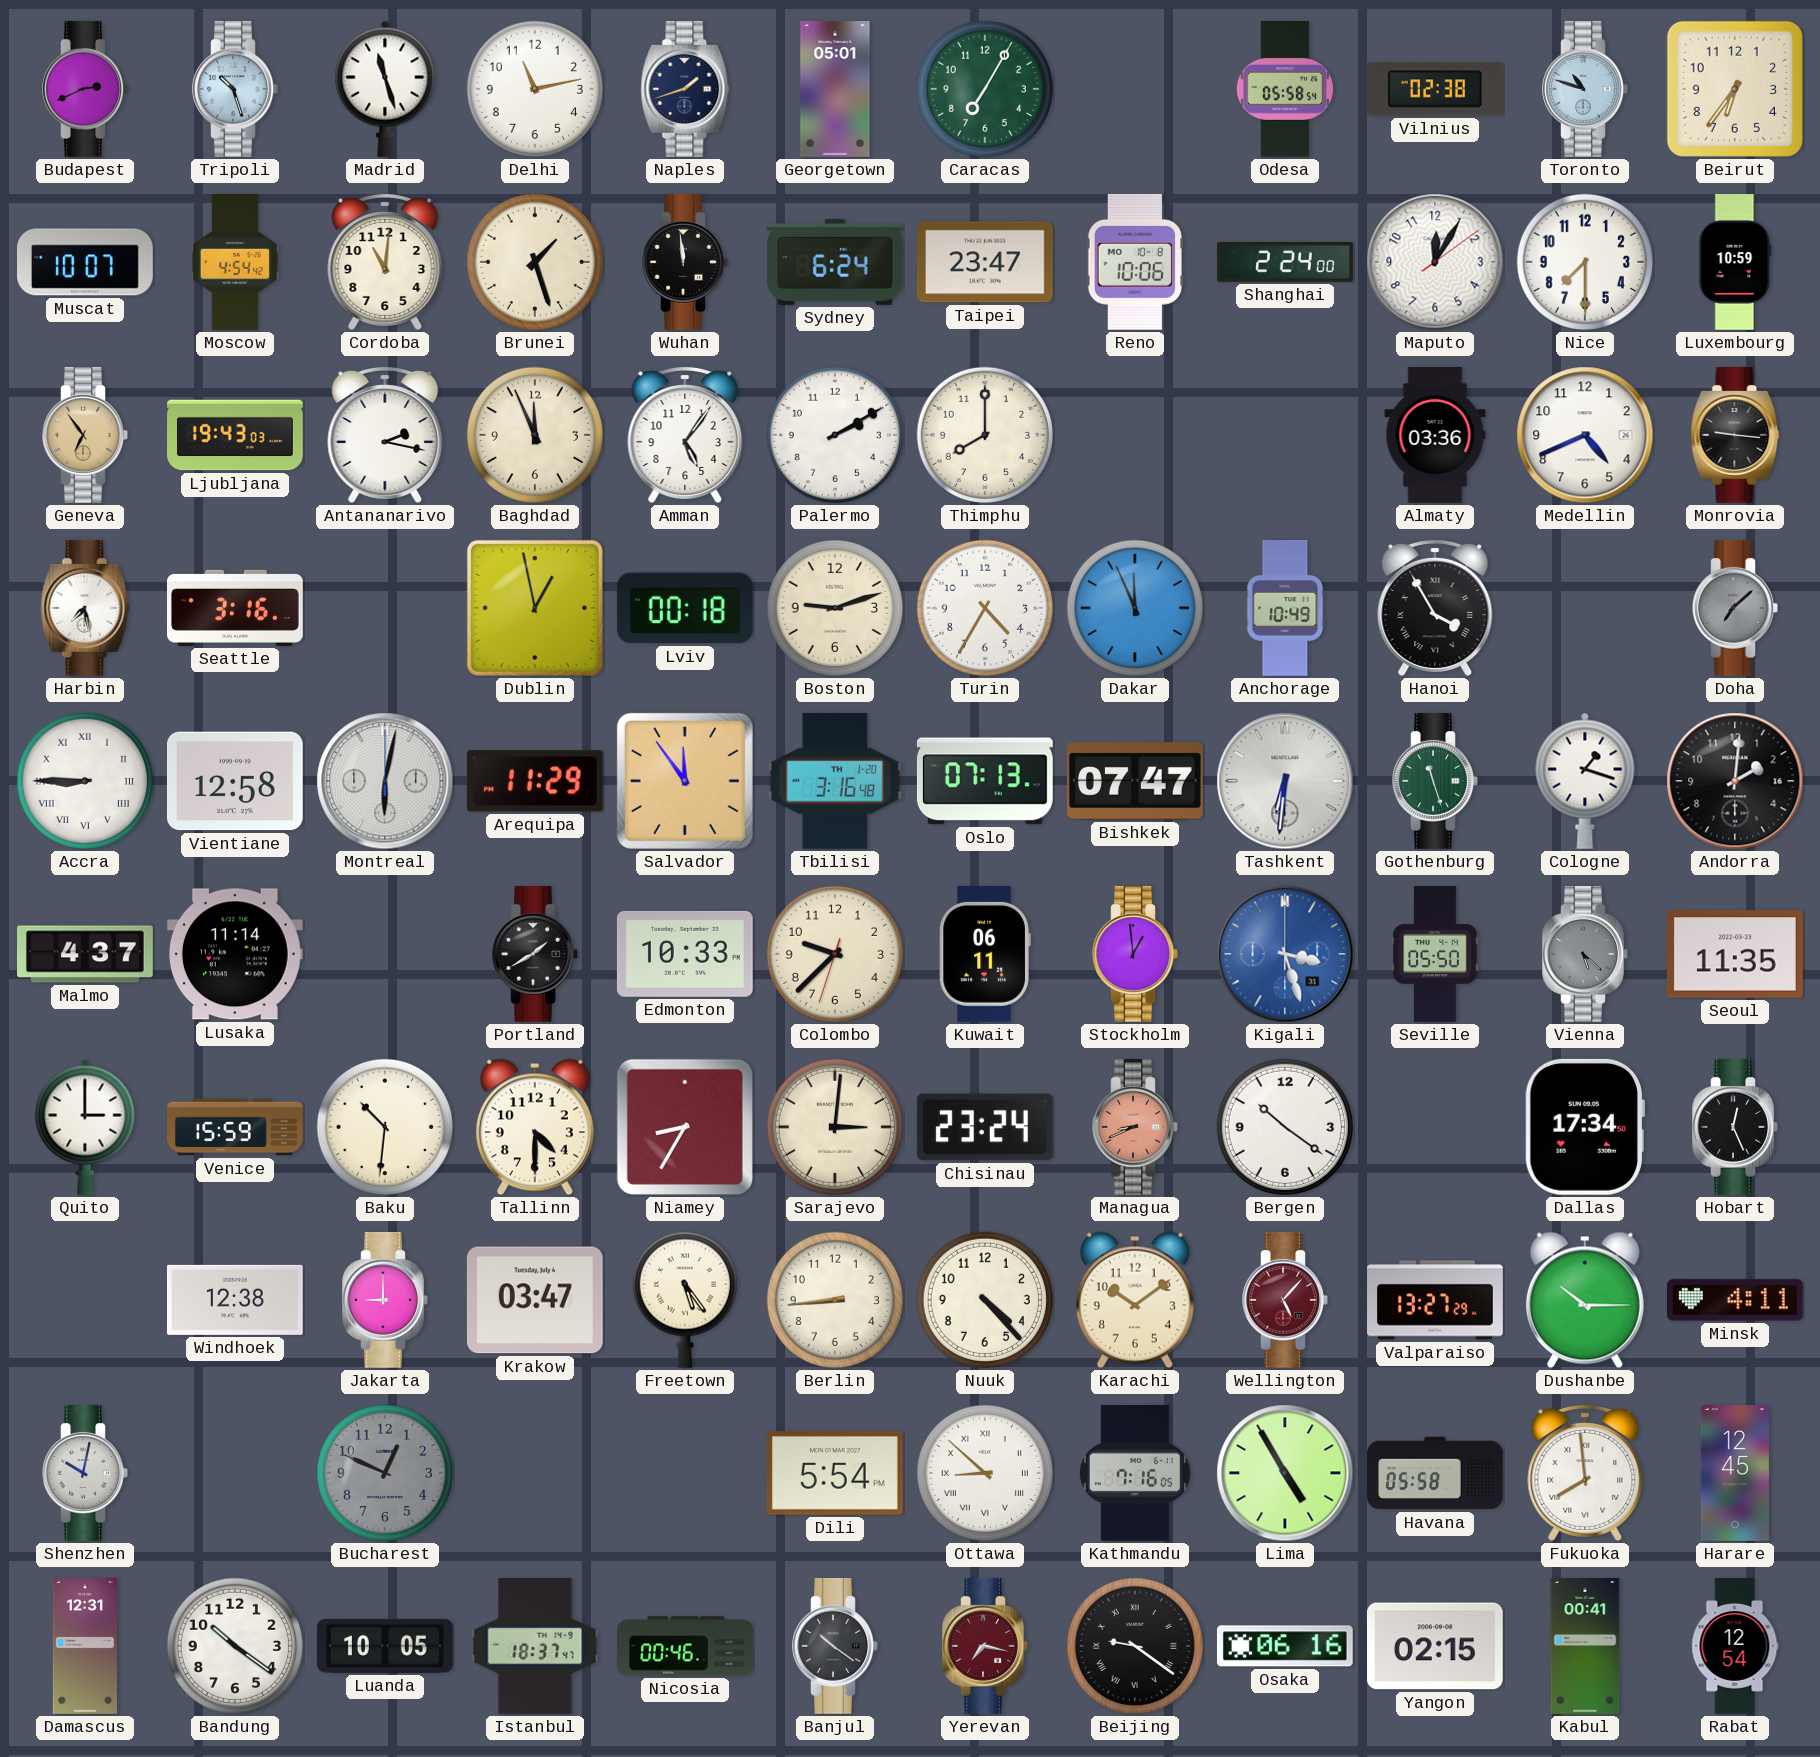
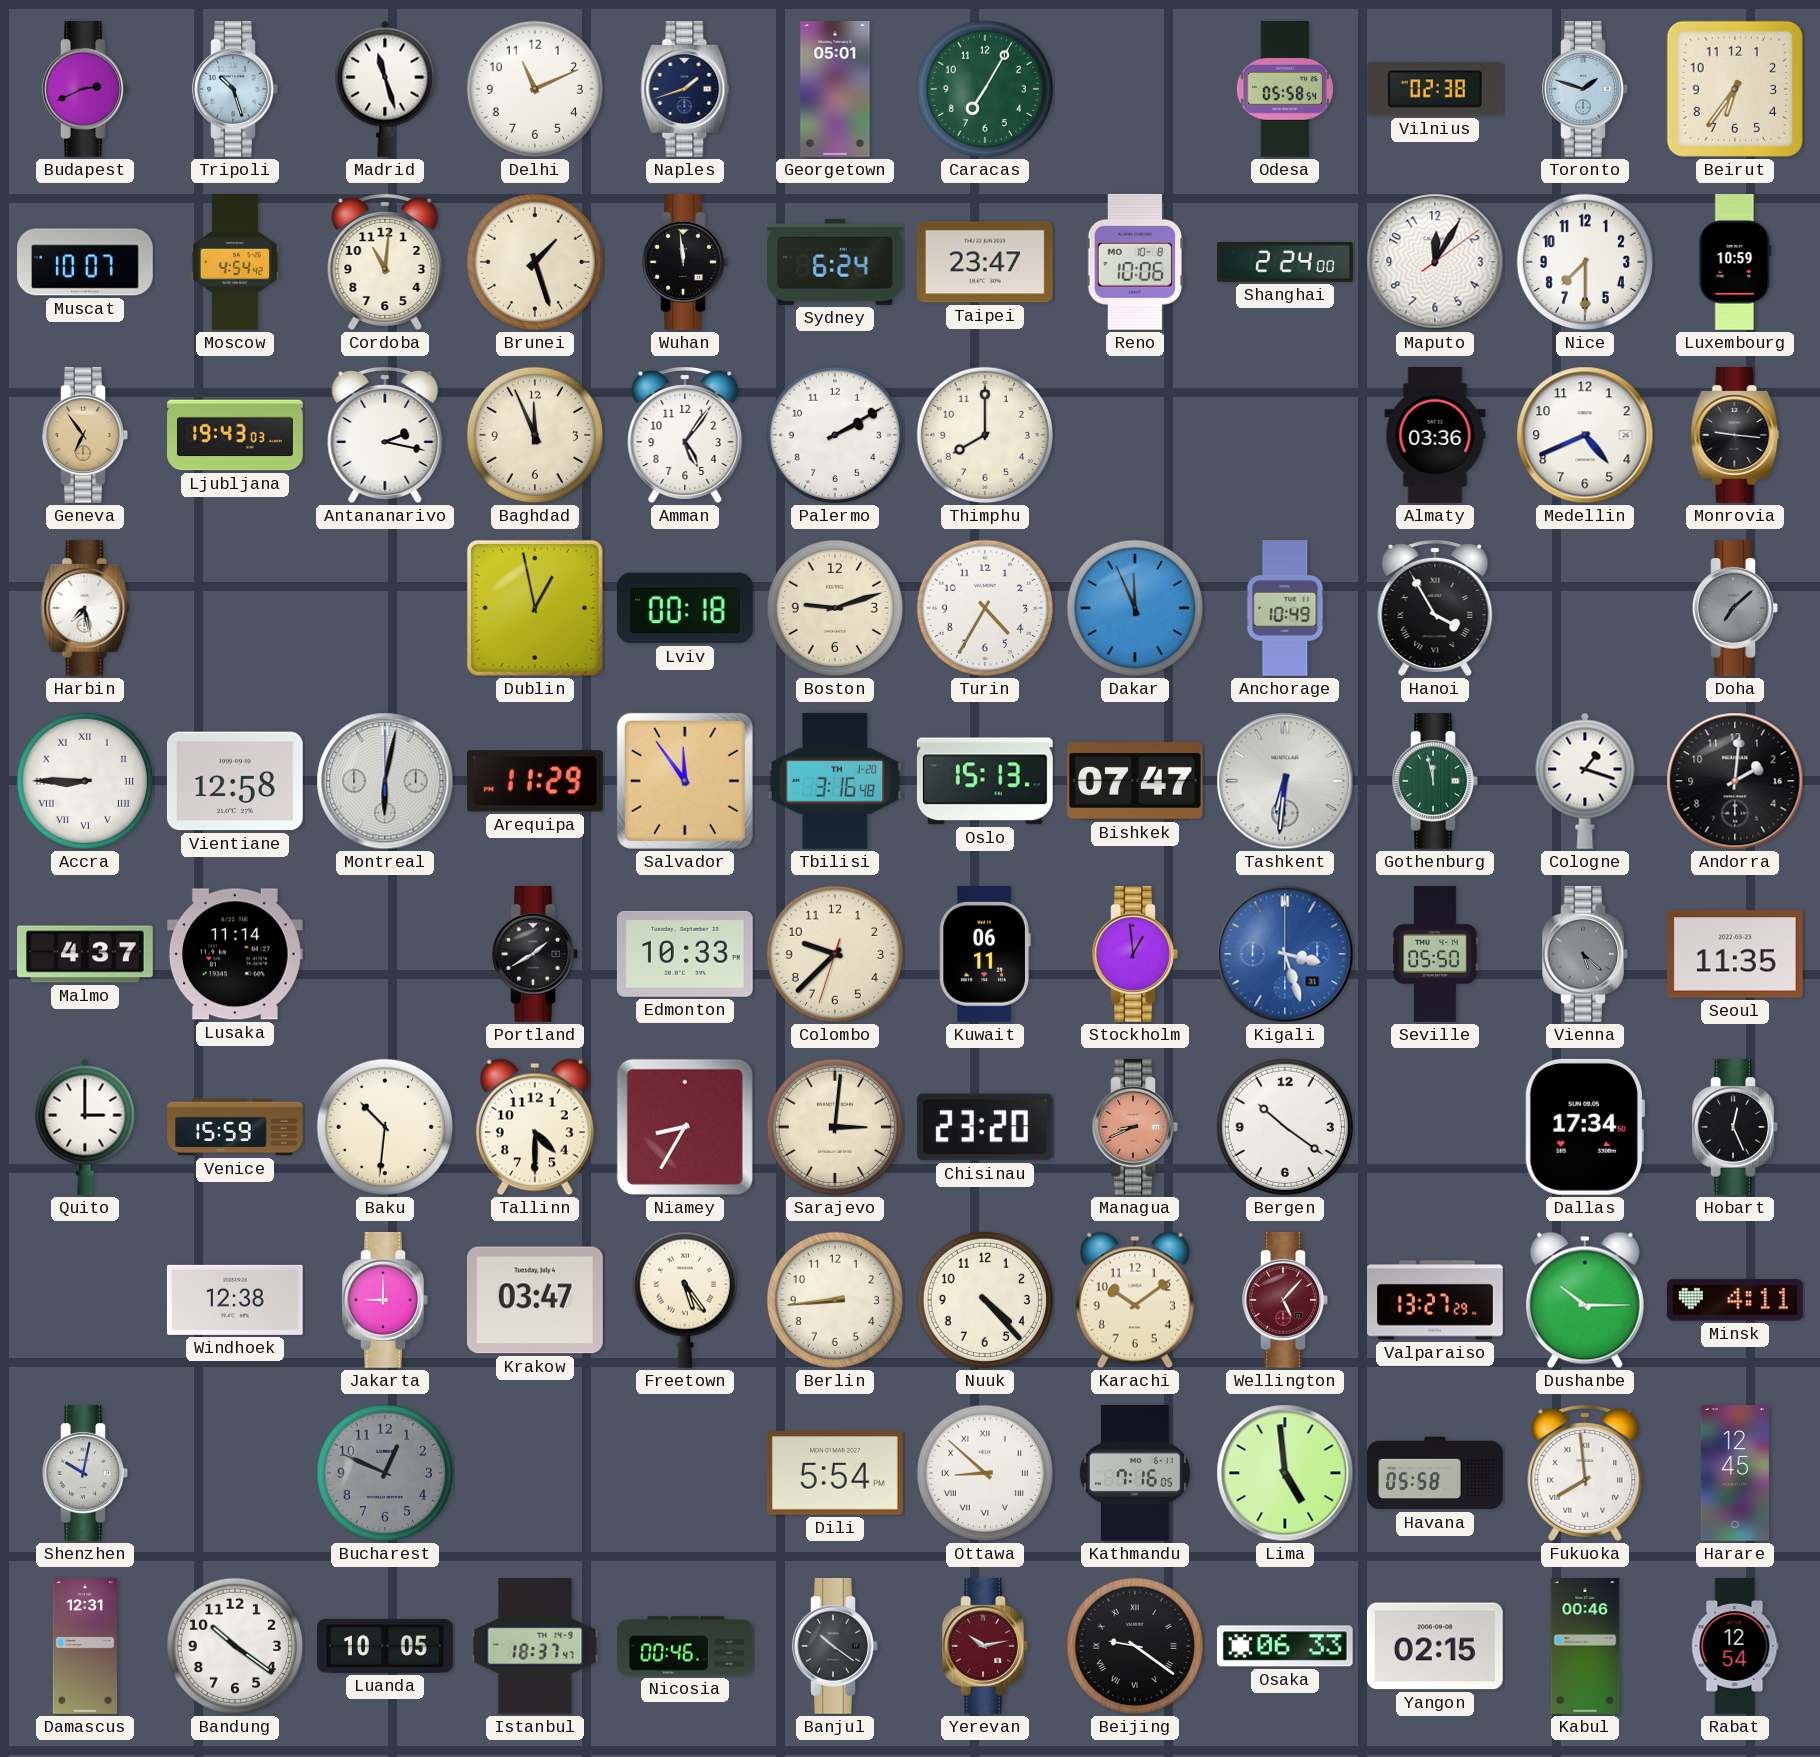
Delhi: 11:13 -> 11:11 (535, 89)
Toronto: 10:48 -> 1:48 (1585, 89)
Seattle: 3:16 -> none (236, 608)
Oslo: 07:13 -> 15:13 (985, 781)
Gothenburg: 11:27 -> 11:58 (1435, 781)
Chisinau: 23:24 -> 23:20 (985, 1127)
Lima: 4:55 -> 4:59 (1285, 1473)
Yerevan: 7:17 -> 10:13 (985, 1646)
Osaka: 06:16 -> 06:33 (1285, 1646)
Kabul: 00:41 -> 00:46 (1585, 1647)
